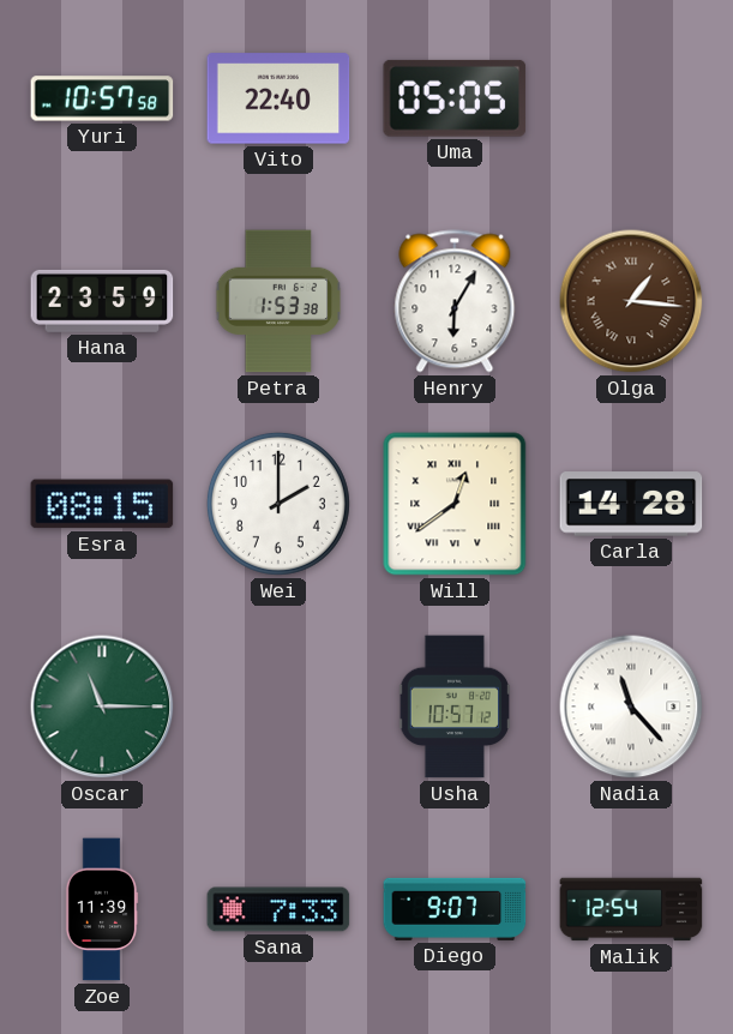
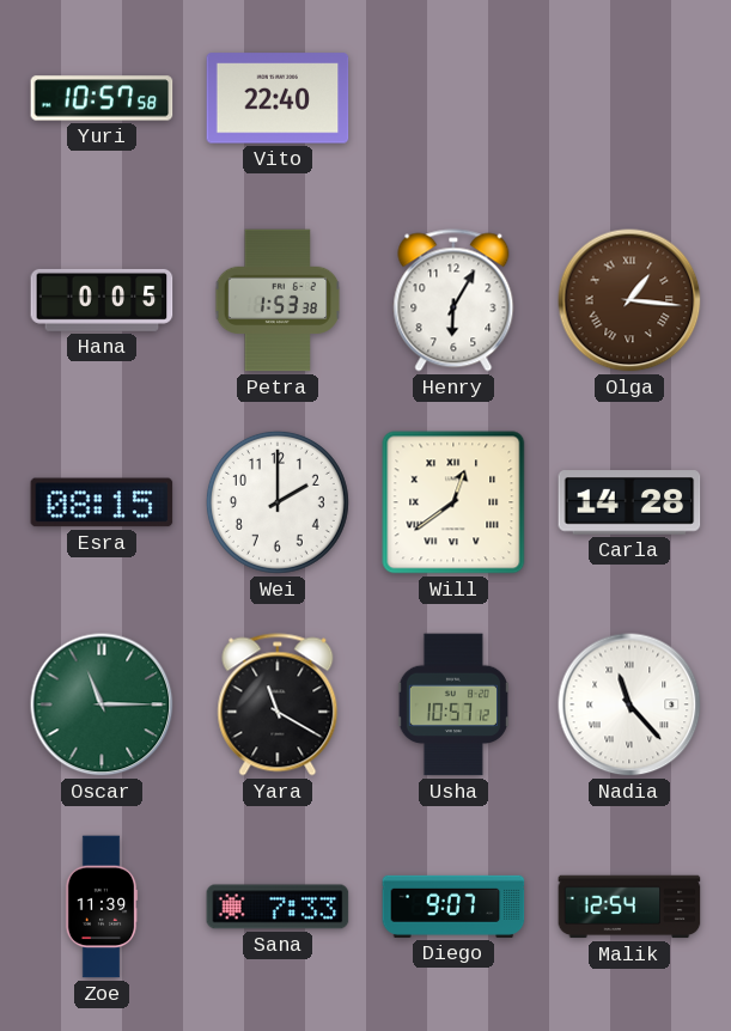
Uma: 05:05 -> none (455, 98)
Hana: 23:59 -> 0:05 (102, 300)
Yara: none -> 11:20 (278, 704)
